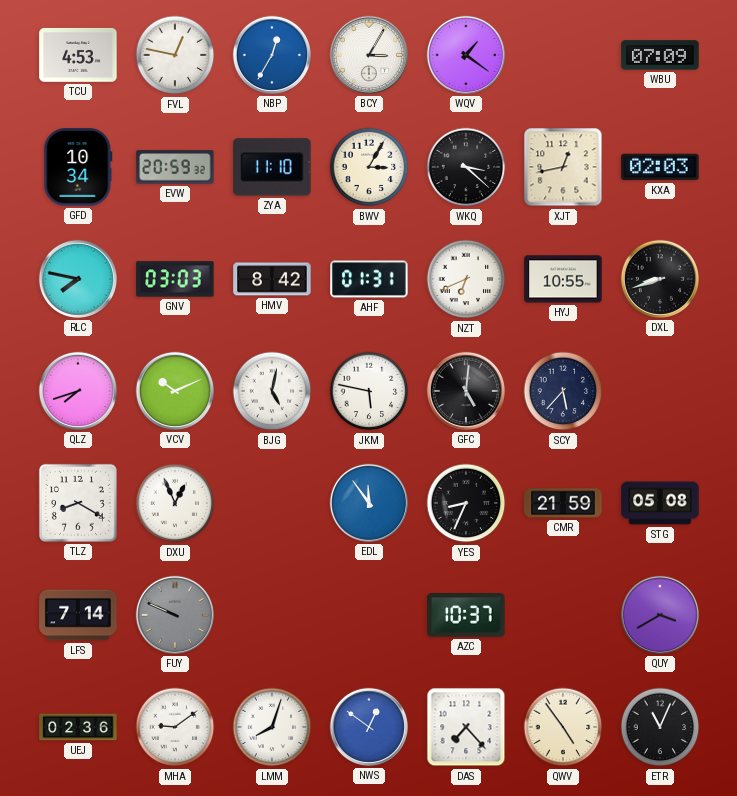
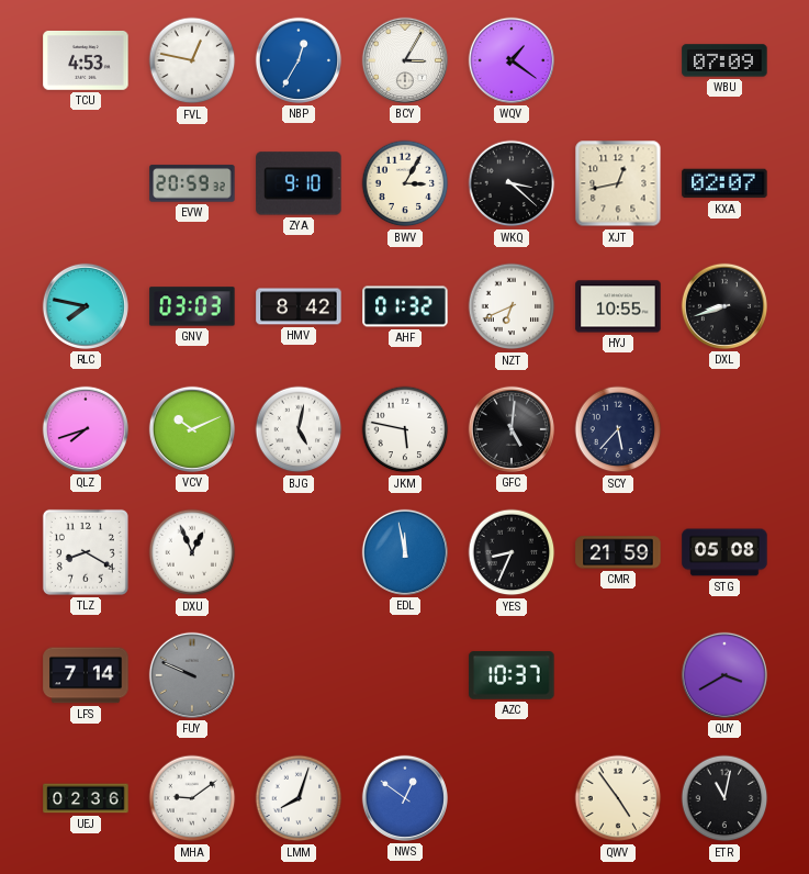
GFD: 10:34 -> none (78, 167)
ZYA: 11:10 -> 9:10 (299, 183)
KXA: 02:03 -> 02:07 (724, 183)
AHF: 01:31 -> 01:32 (405, 306)
EDL: 11:54 -> 11:58 (405, 552)
DAS: 7:23 -> none (466, 727)
ETR: 11:04 -> 11:02 (724, 798)
